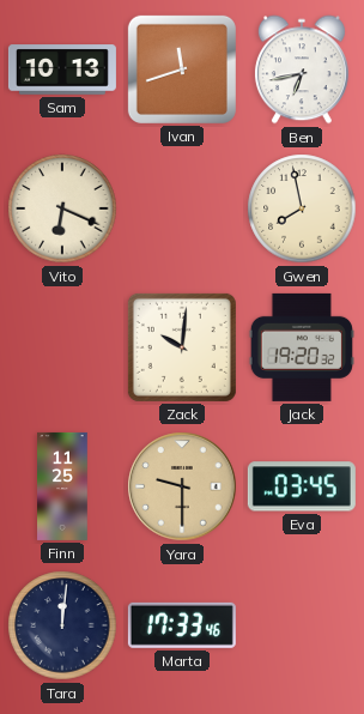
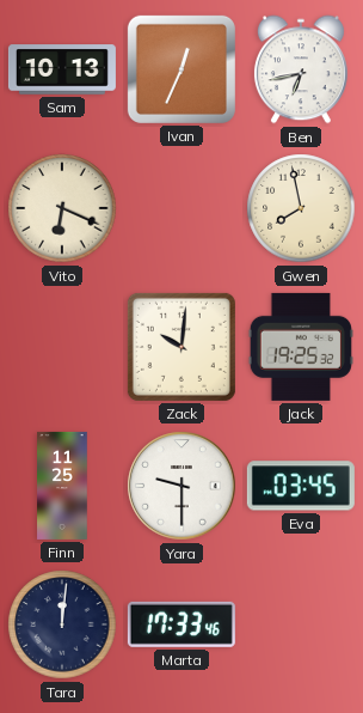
Ivan: 11:42 -> 12:34 (181, 69)
Jack: 19:20 -> 19:25 (301, 347)
Yara dial: champagne -> white (181, 486)
